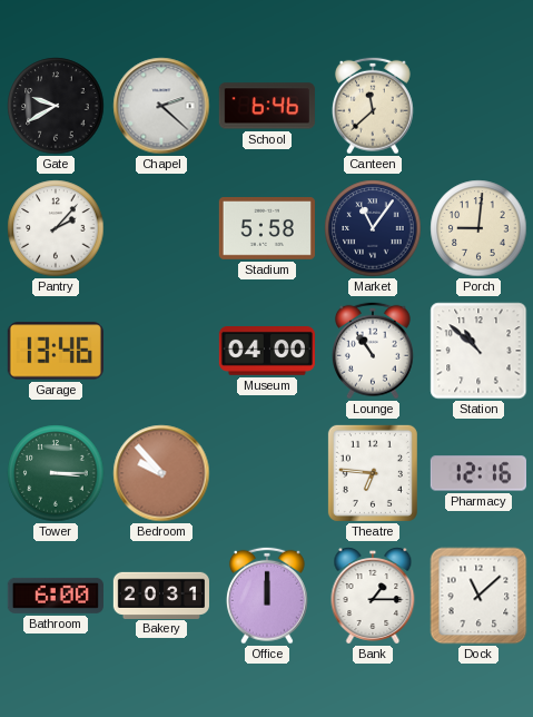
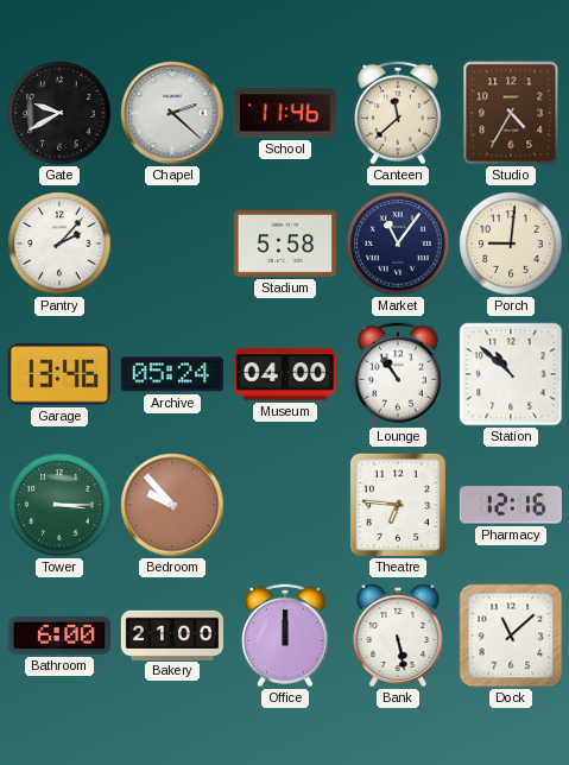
School: 6:46 -> 11:46 (285, 113)
Studio: none -> 4:35 (511, 113)
Archive: none -> 05:24 (172, 374)
Bakery: 20:31 -> 21:00 (171, 634)
Bank: 1:15 -> 5:28 (398, 636)
